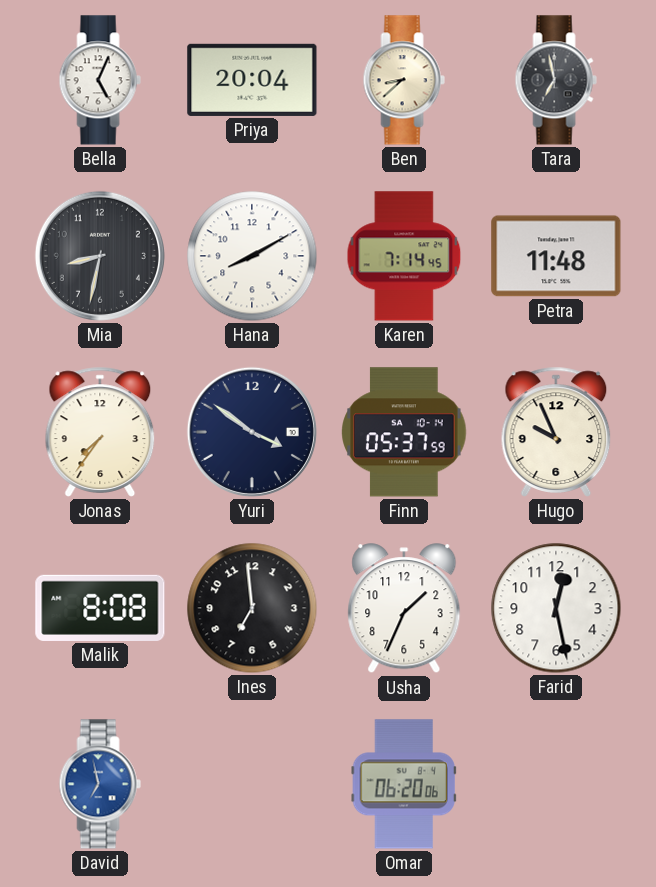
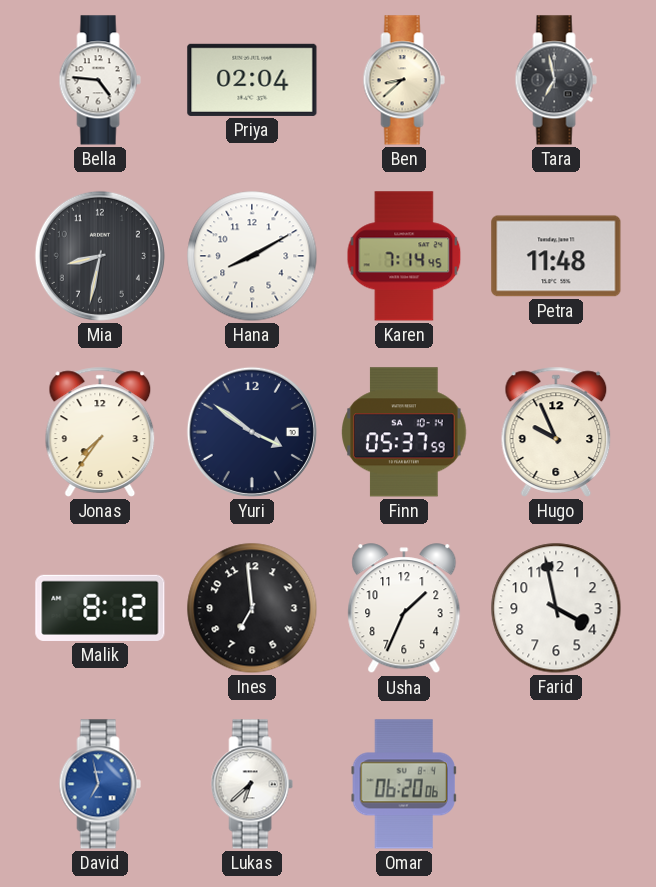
Bella: 5:04 -> 4:46 (100, 80)
Priya: 20:04 -> 02:04 (252, 80)
Malik: 8:08 -> 8:12 (100, 608)
Farid: 12:28 -> 3:58 (556, 608)
Lukas: none -> 6:38 (252, 784)
